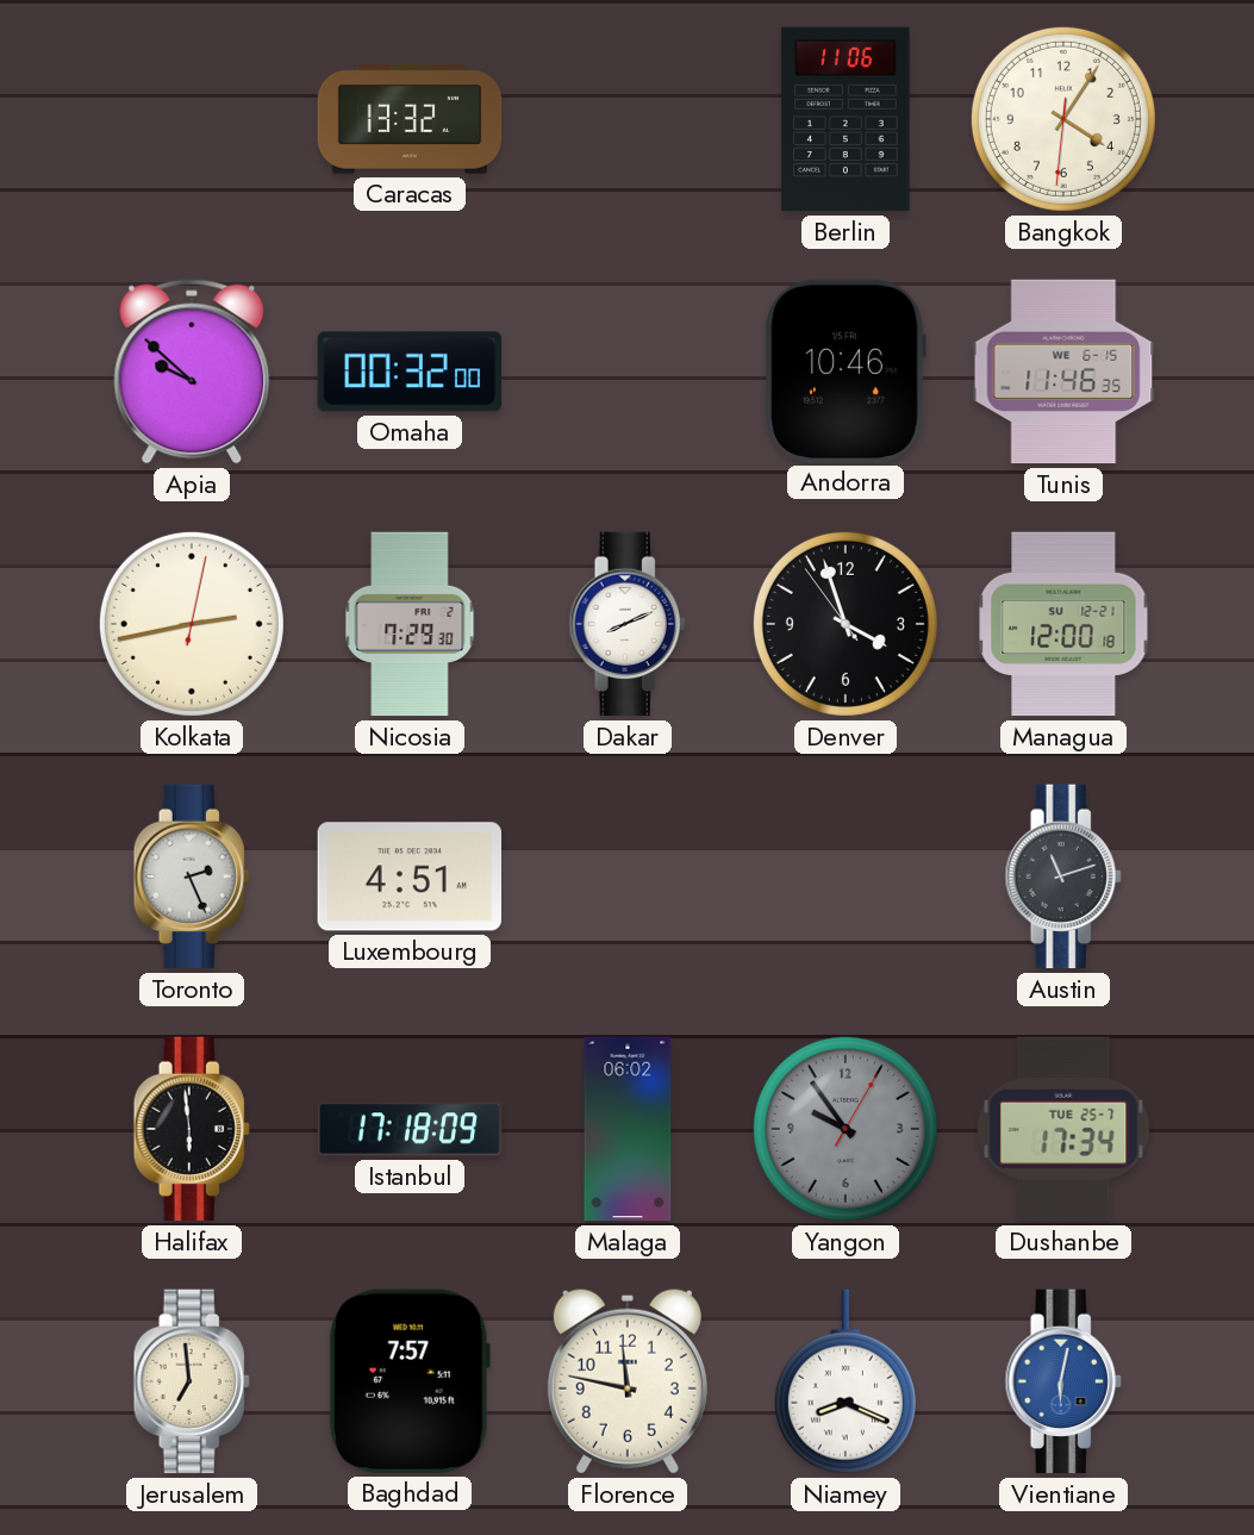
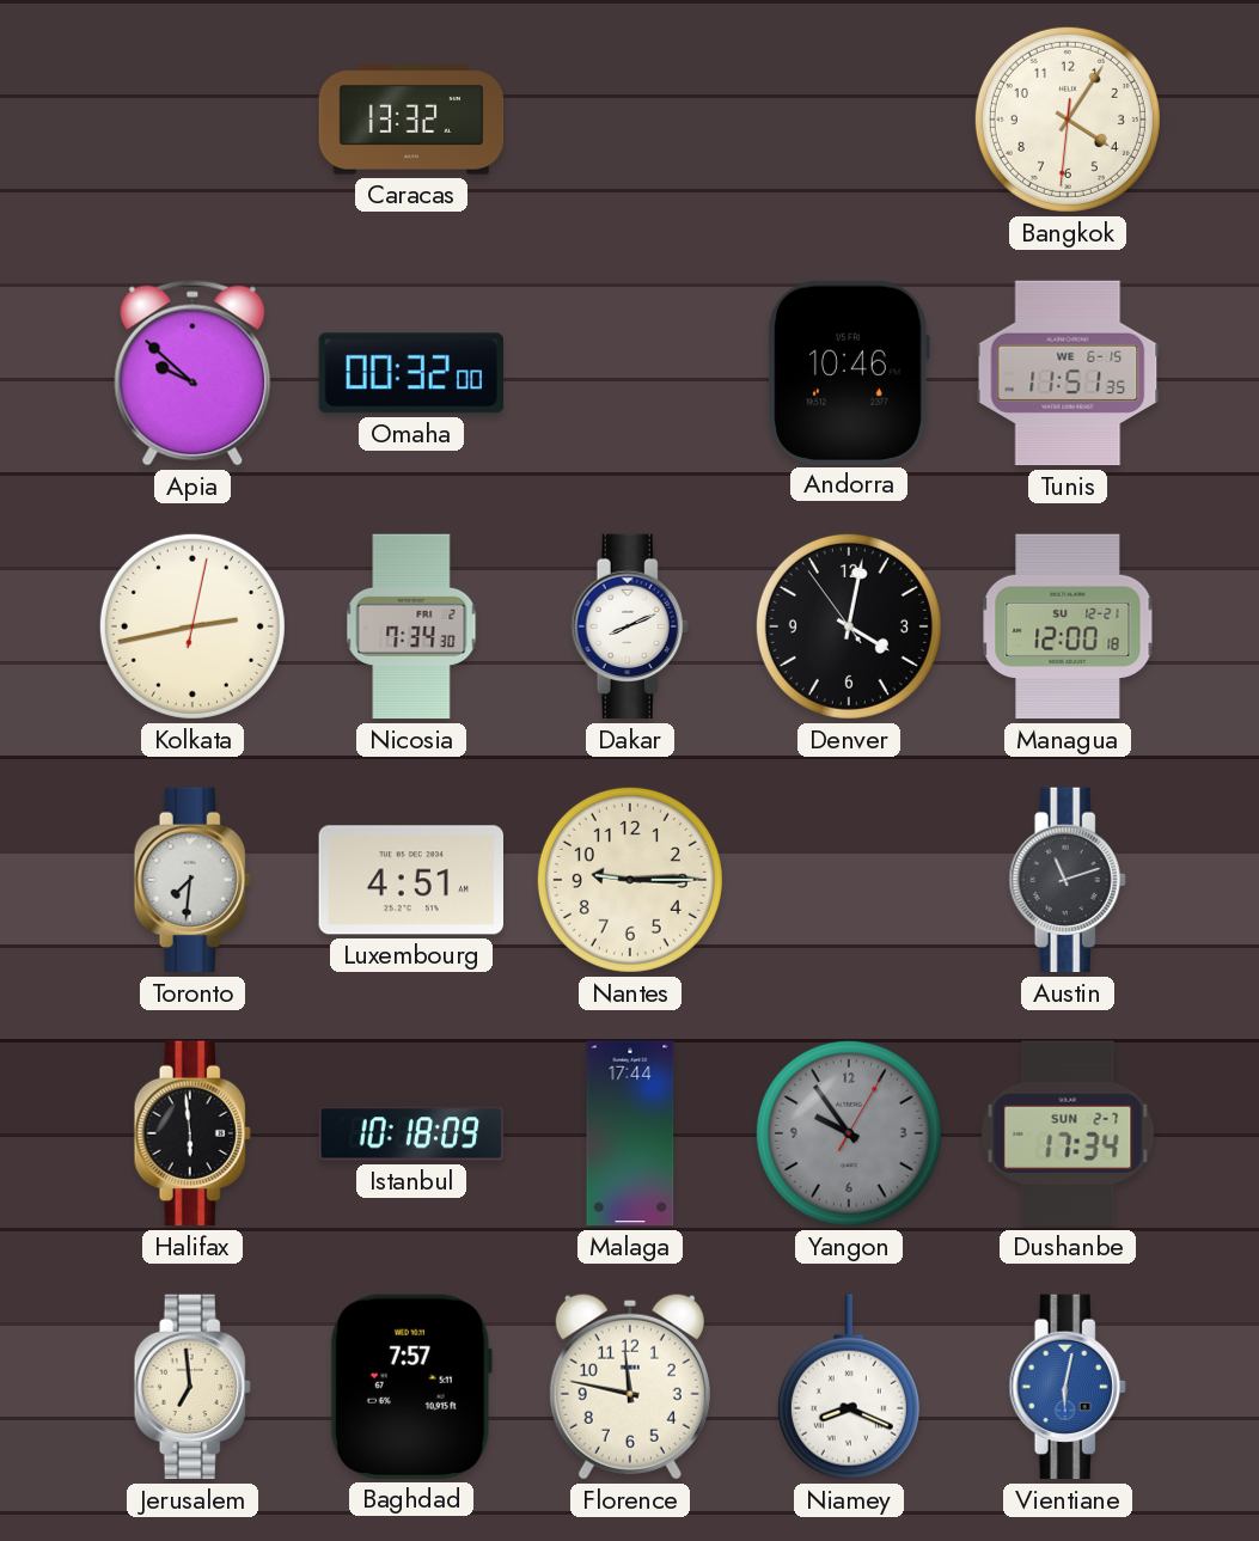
Berlin: 11:06 -> none (846, 119)
Tunis: 11:46 -> 11:51 (1068, 373)
Nicosia: 7:29 -> 7:34 (411, 626)
Denver: 3:56 -> 4:01 (849, 626)
Toronto: 2:26 -> 7:31 (192, 880)
Nantes: none -> 9:15 (630, 880)
Istanbul: 17:18 -> 10:18 (411, 1133)
Malaga: 06:02 -> 17:44 (630, 1133)
Dushanbe date: TUE 25-7 -> SUN 2-7 (1068, 1133)
